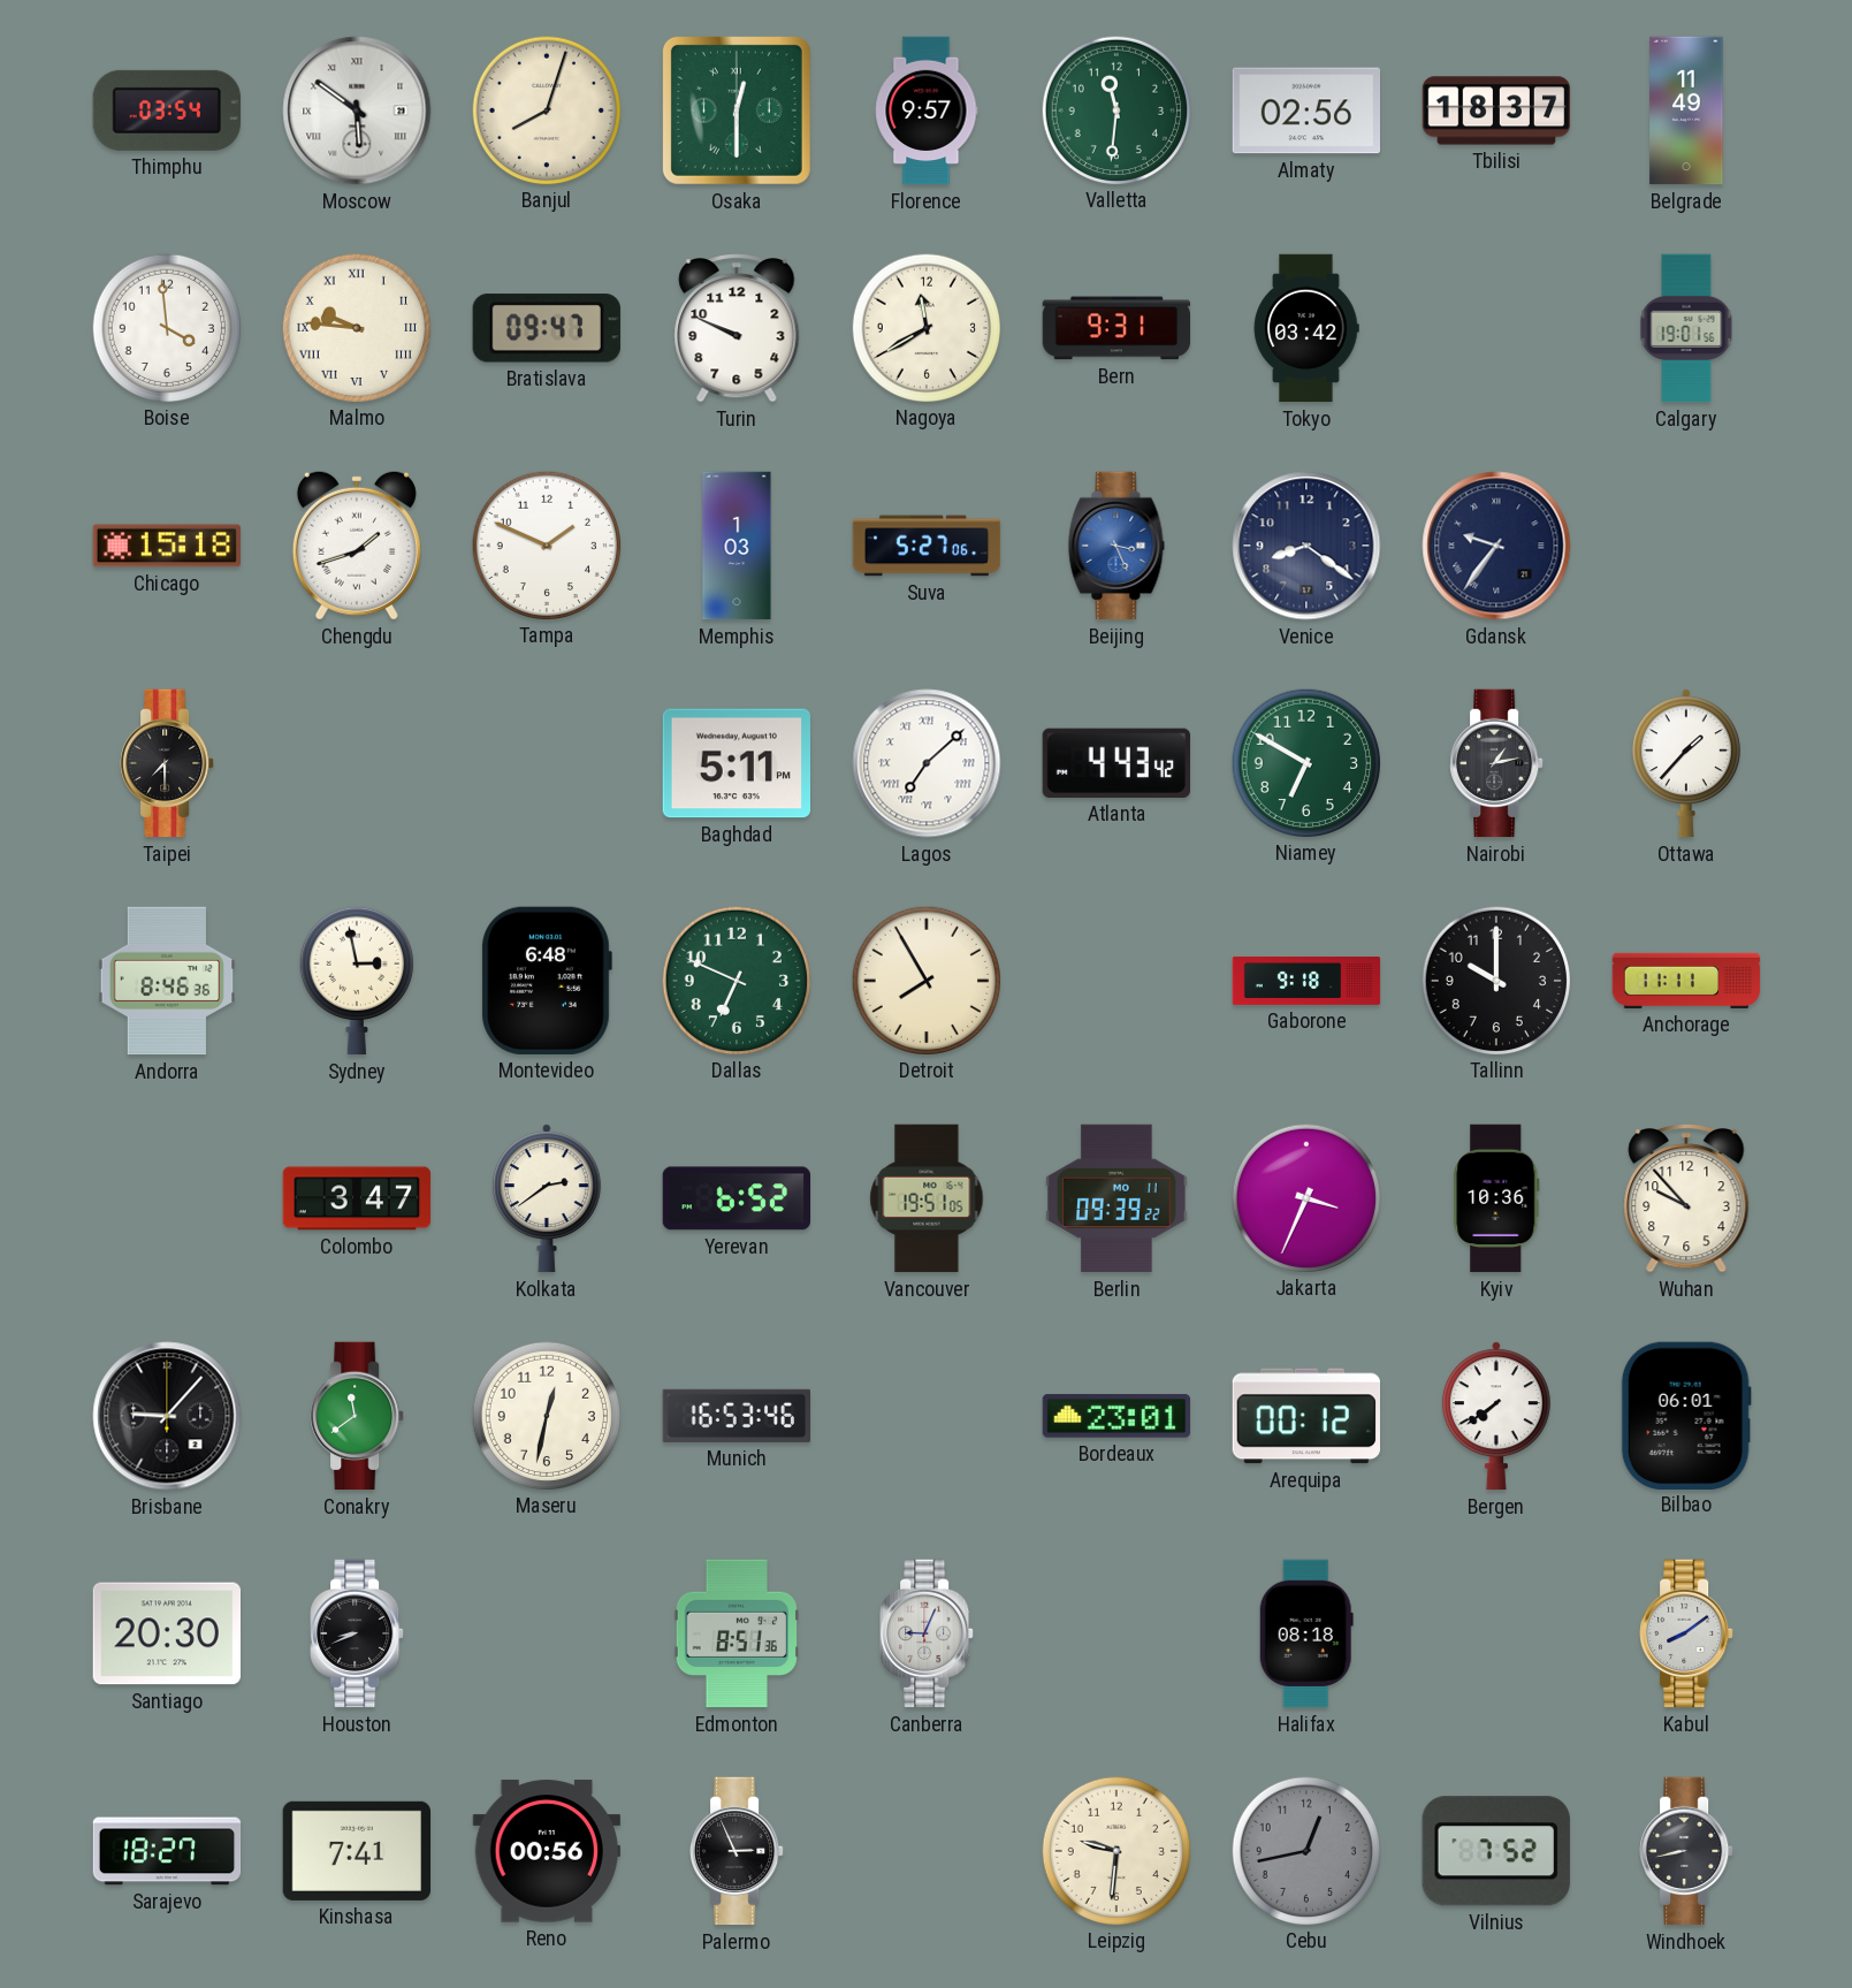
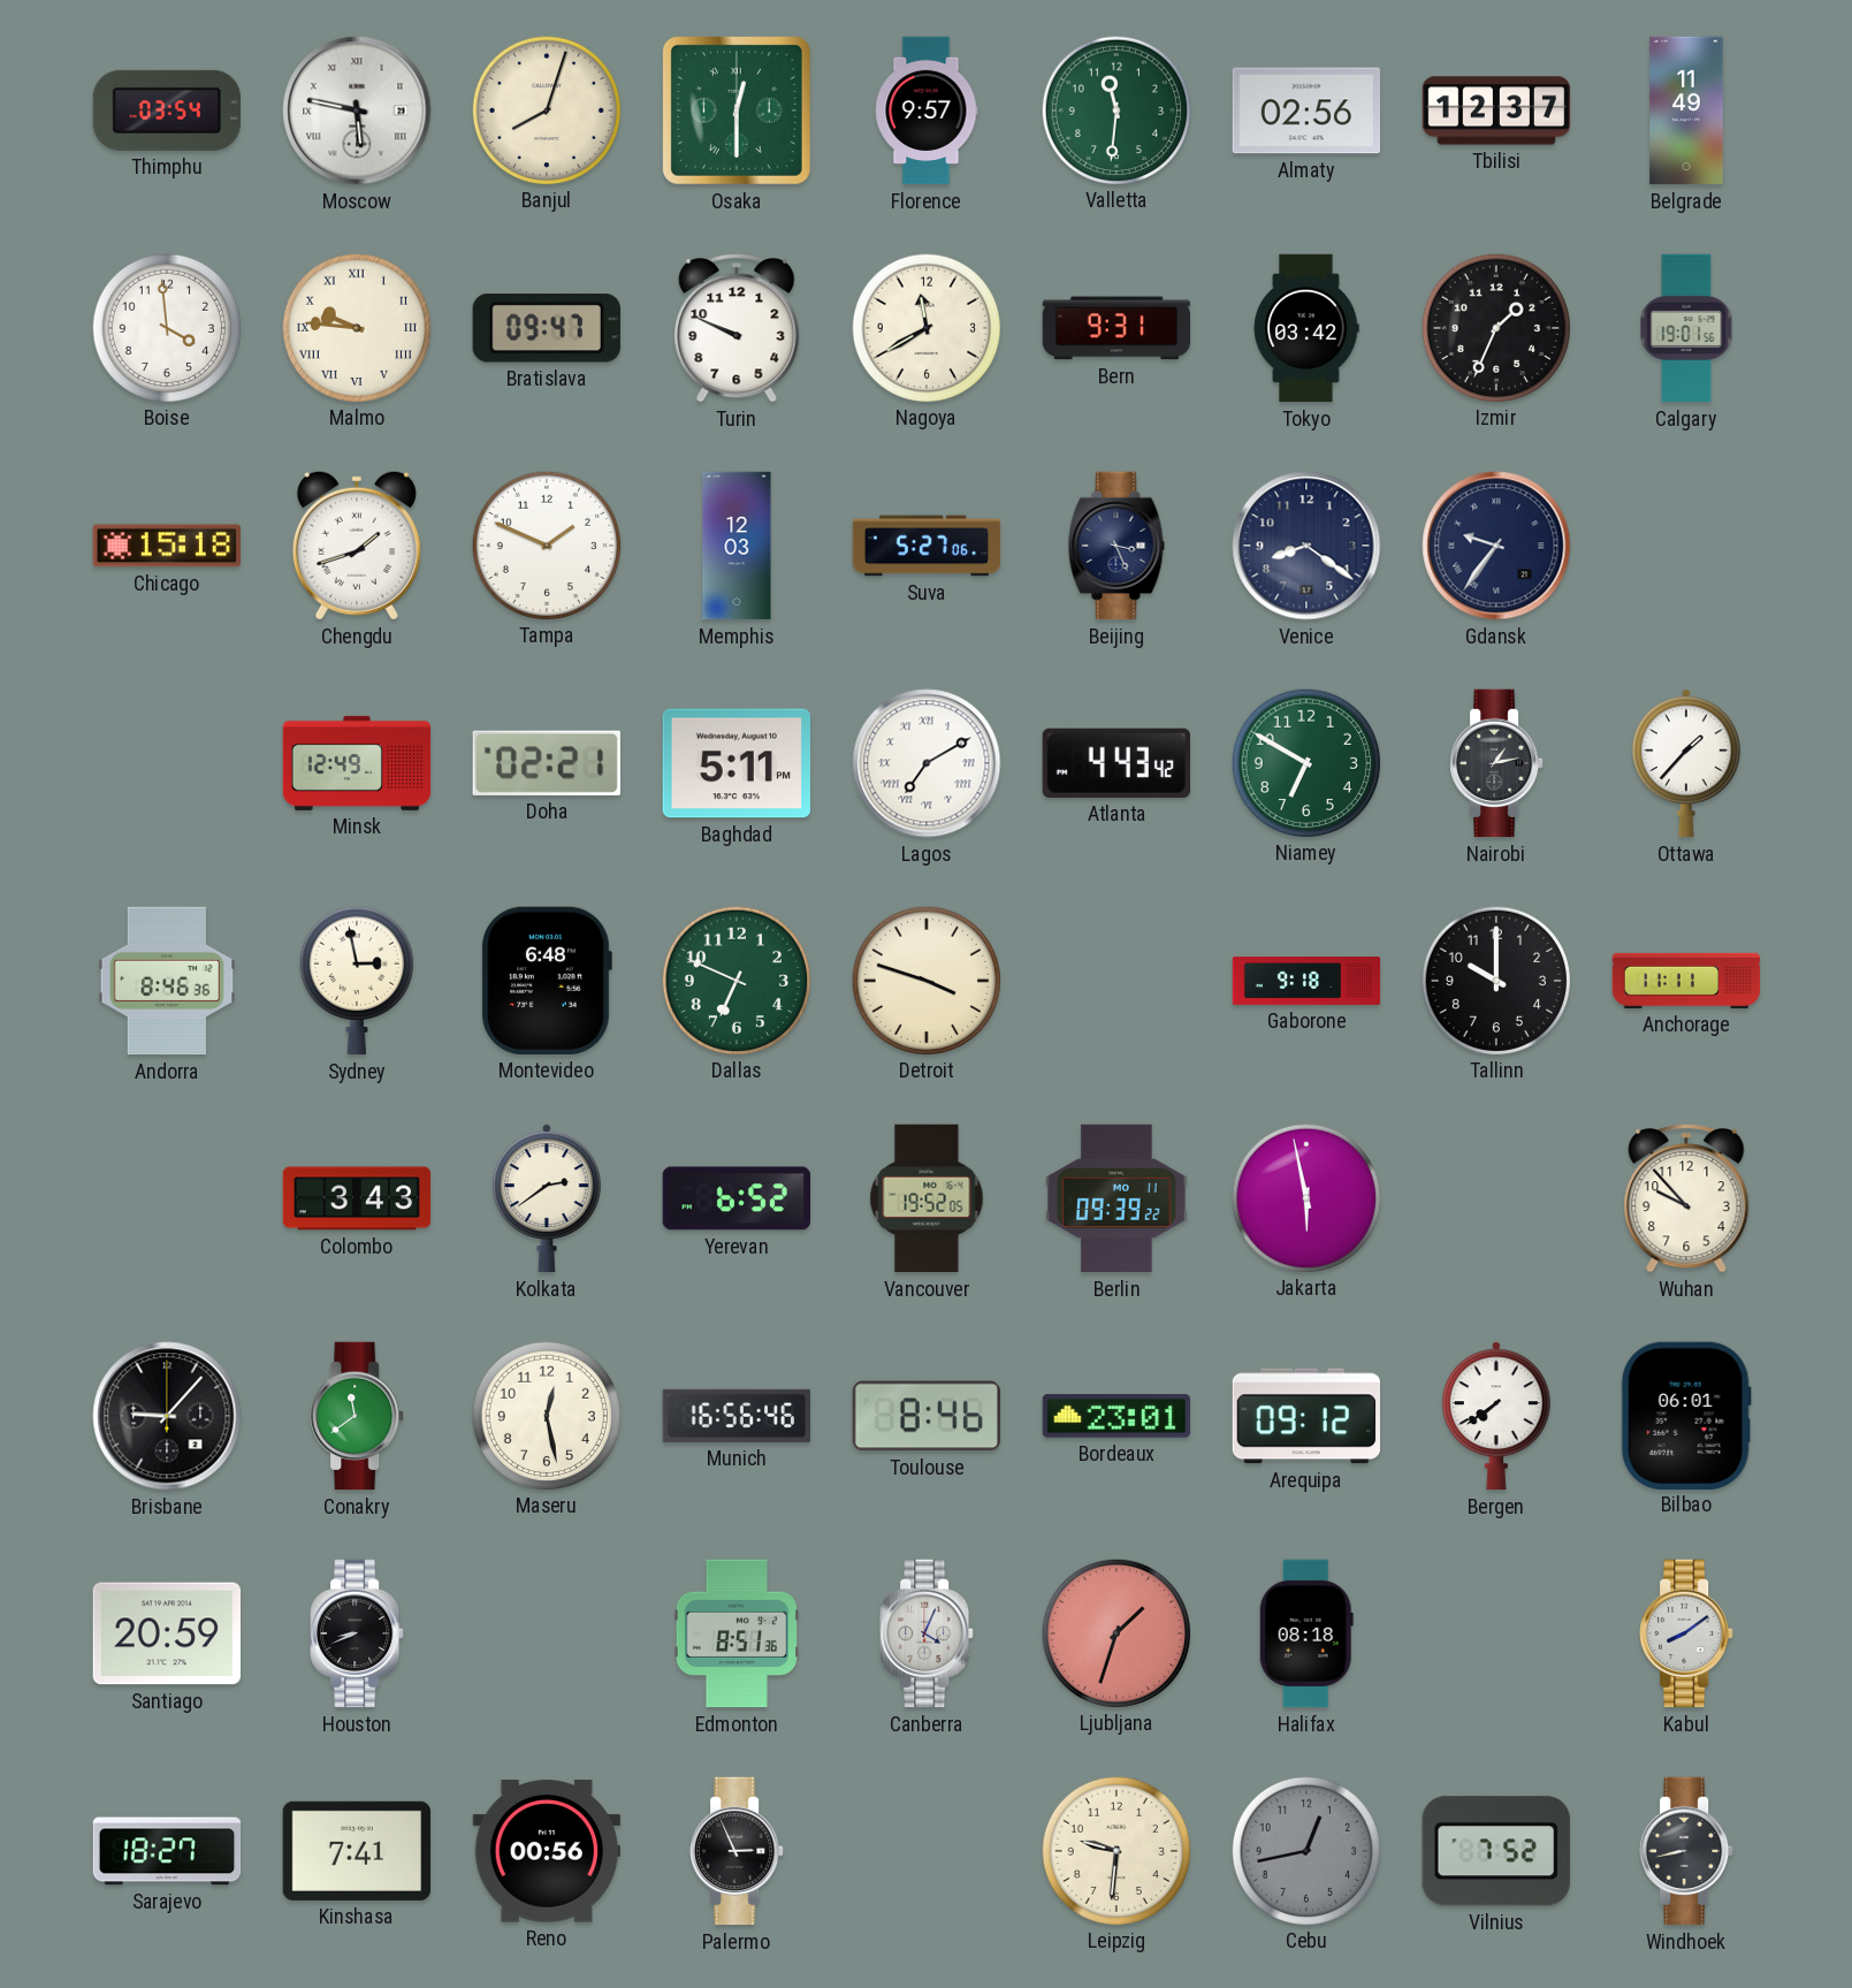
Moscow: 5:51 -> 5:47 (357, 111)
Tbilisi: 18:37 -> 12:37 (1496, 111)
Izmir: none -> 1:34 (1495, 327)
Memphis: 1:03 -> 12:03 (737, 546)
Beijing dial: blue -> navy (1116, 546)
Taipei: 7:30 -> none (167, 763)
Minsk: none -> 12:49 (357, 763)
Doha: none -> 02:21 (547, 763)
Lagos: 7:08 -> 7:10 (927, 763)
Detroit: 7:55 -> 3:48 (925, 980)
Colombo: 3:47 -> 3:43 (357, 1198)
Vancouver: 19:51 -> 19:52 (927, 1198)
Jakarta: 3:34 -> 5:58 (1305, 1197)
Kyiv: 10:36 -> none (1496, 1198)
Maseru: 12:32 -> 12:28 (546, 1415)
Munich: 16:53 -> 16:56 (736, 1416)
Toulouse: none -> 8:46 (927, 1416)
Arequipa: 00:12 -> 09:12 (1305, 1416)
Santiago: 20:30 -> 20:59 (166, 1633)
Canberra: 9:04 -> 4:04 (927, 1633)
Ljubljana: none -> 1:33 (1115, 1632)
